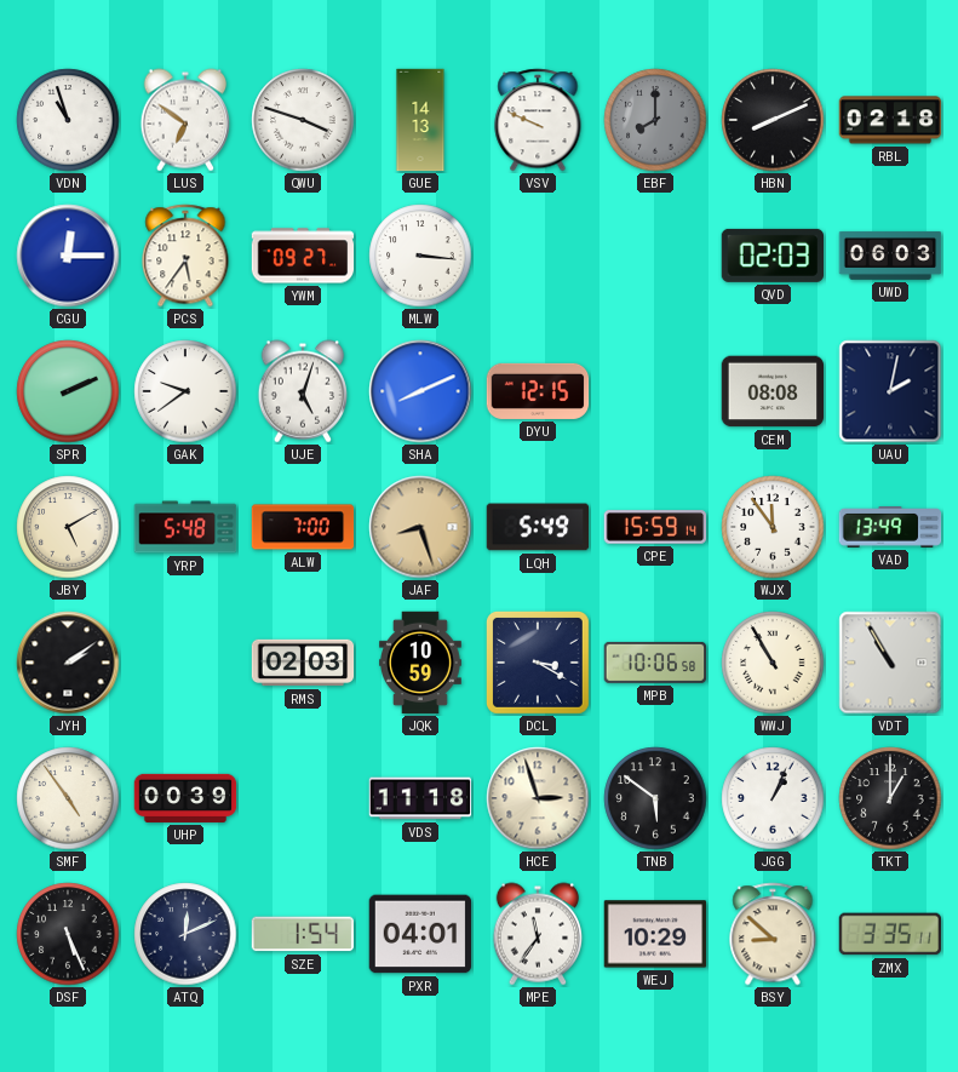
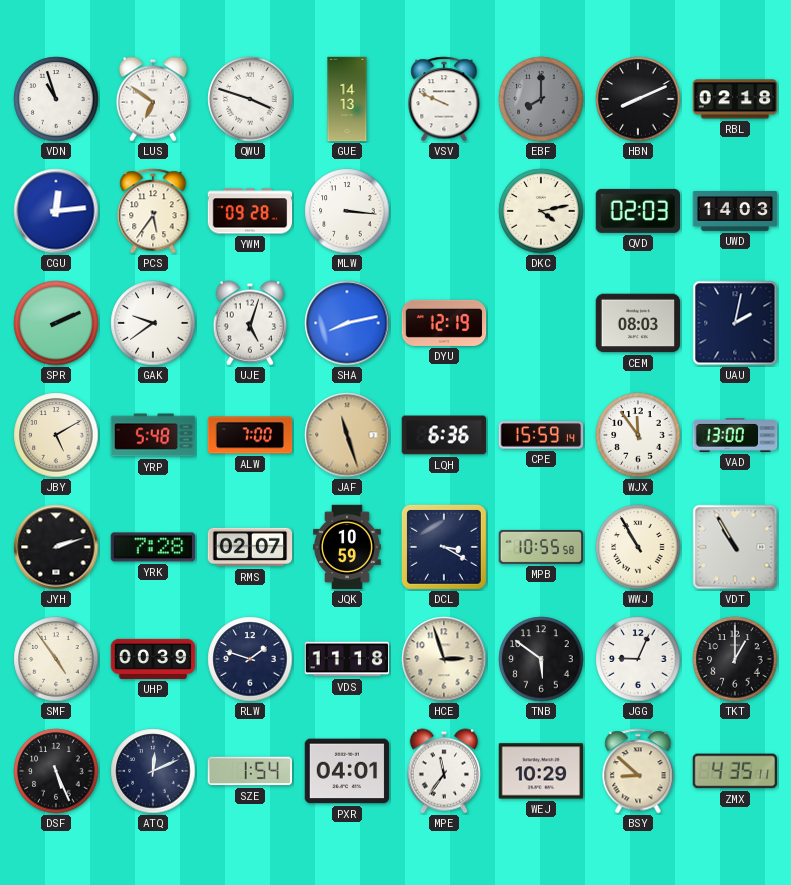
CGU: 12:15 -> 12:14 (56, 211)
YWM: 09:27 -> 09:28 (250, 211)
DKC: none -> 4:13 (541, 211)
UWD: 06:03 -> 14:03 (735, 211)
SHA: 8:11 -> 8:13 (347, 323)
DYU: 12:15 -> 12:19 (444, 323)
CEM: 08:08 -> 08:03 (638, 323)
JAF: 8:27 -> 11:27 (347, 435)
LQH: 5:49 -> 6:36 (444, 435)
VAD: 13:49 -> 13:00 (735, 435)
JYH: 2:09 -> 2:12 (56, 547)
YRK: none -> 7:28 (153, 547)
RMS: 02:03 -> 02:07 (250, 547)
MPB: 10:06 -> 10:55 (541, 547)
RLW: none -> 1:48 (250, 659)
JGG: 1:04 -> 9:04 (638, 659)
ZMX: 3:35 -> 4:35 (735, 771)
